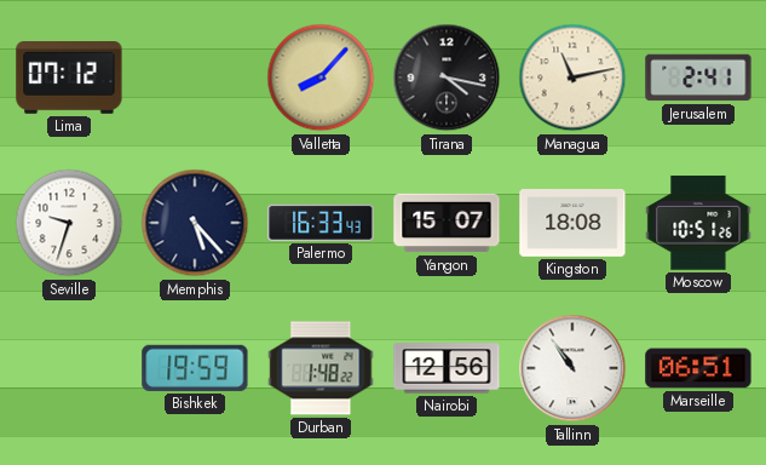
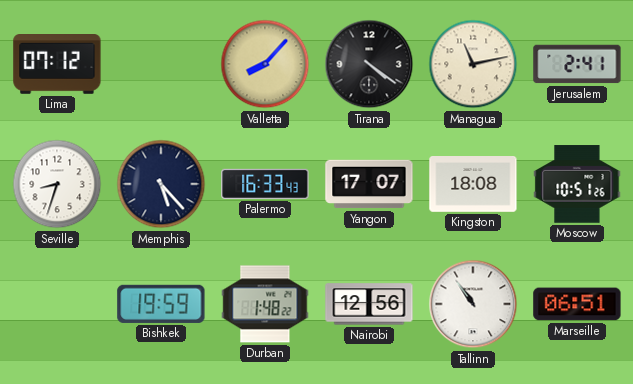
Tirana: 4:17 -> 4:21 (369, 64)
Seville: 9:33 -> 8:33 (57, 184)
Yangon: 15:07 -> 17:07 (369, 184)
